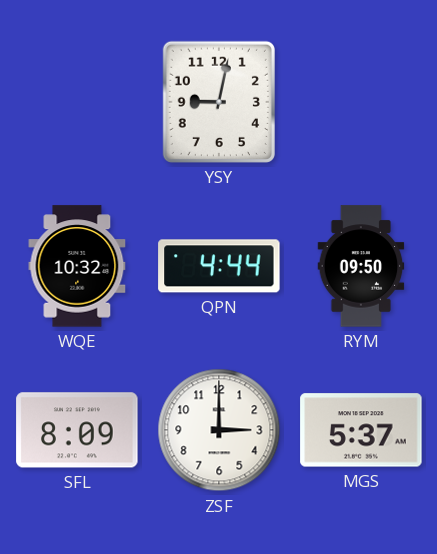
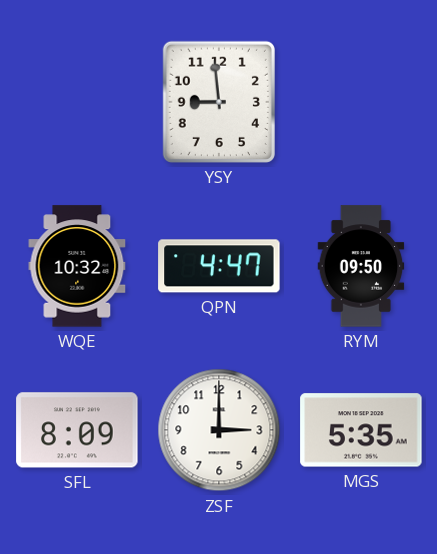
YSY: 9:02 -> 8:59 (219, 102)
QPN: 4:44 -> 4:47 (219, 266)
MGS: 5:37 -> 5:35 (361, 430)
